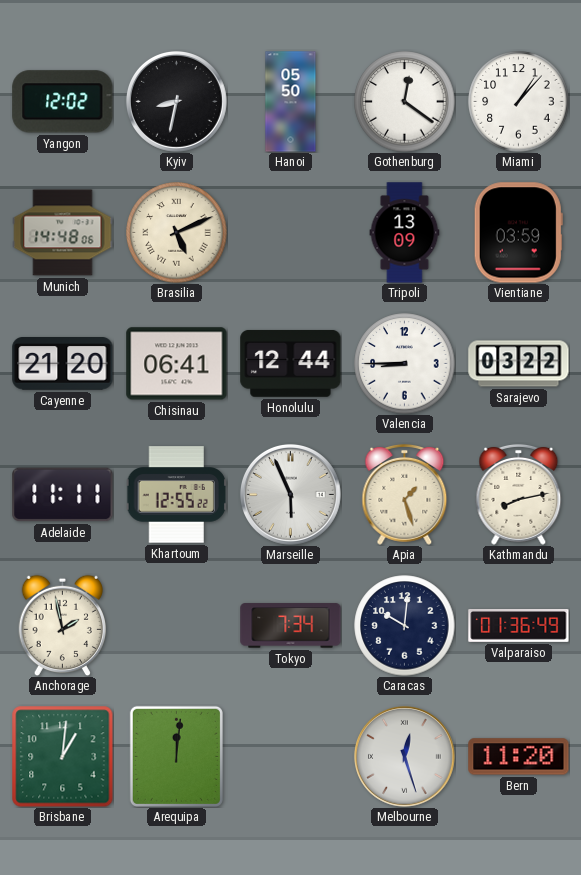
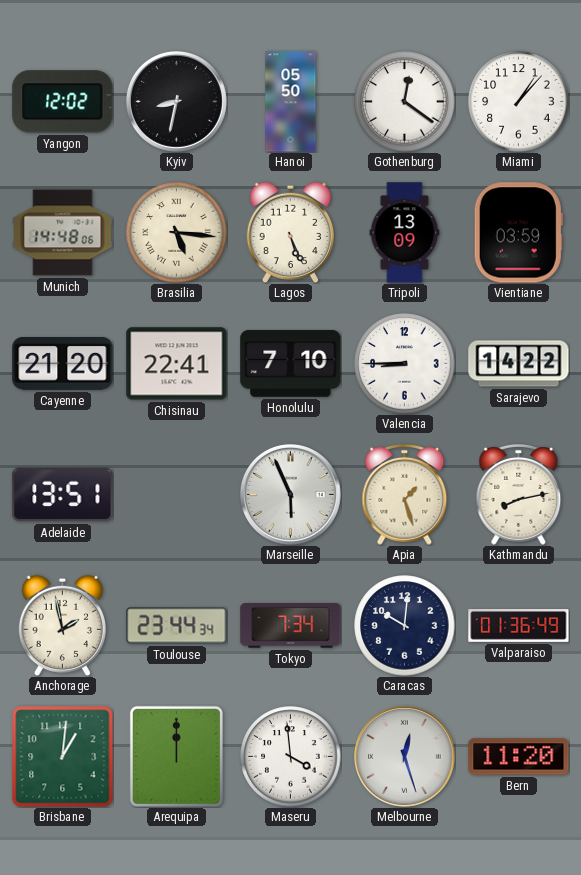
Brasilia: 5:11 -> 5:16 (177, 233)
Lagos: none -> 5:26 (290, 232)
Chisinau: 06:41 -> 22:41 (177, 364)
Honolulu: 12:44 -> 7:10 (291, 364)
Sarajevo: 03:22 -> 14:22 (519, 364)
Adelaide: 11:11 -> 13:51 (63, 495)
Khartoum: 12:55 -> none (176, 495)
Toulouse: none -> 23:44 (177, 626)
Arequipa: 12:01 -> 12:00 (176, 756)
Maseru: none -> 3:59 (291, 757)
